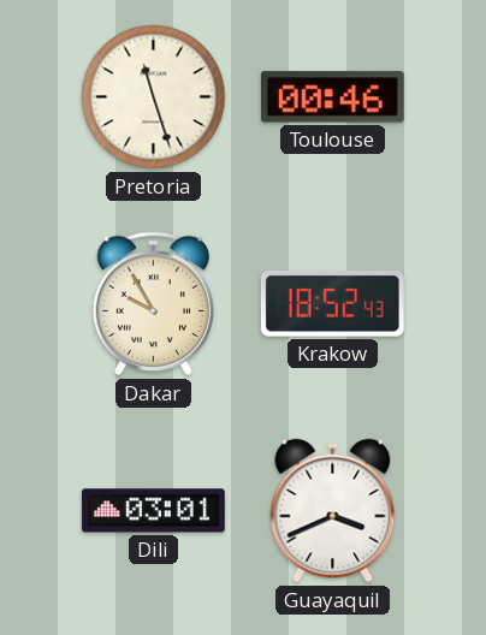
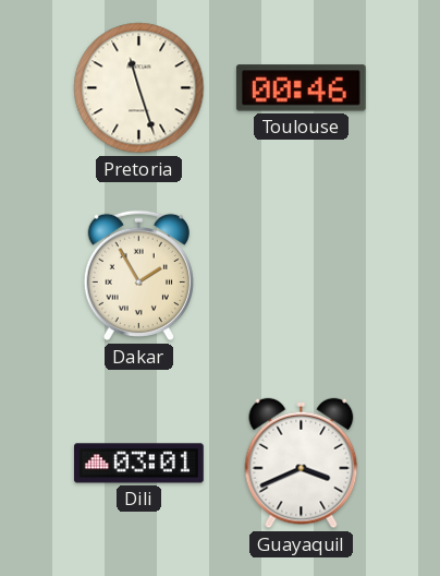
Dakar: 9:55 -> 1:55 (138, 276)
Krakow: 18:52 -> none (332, 304)
